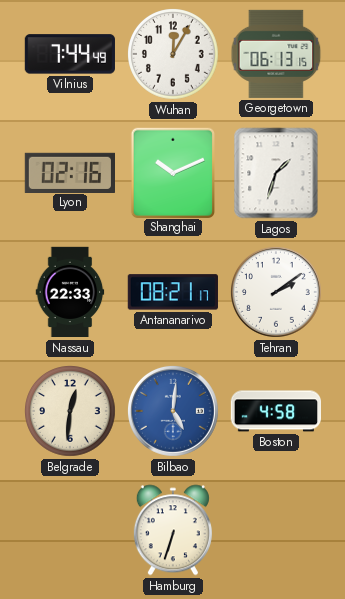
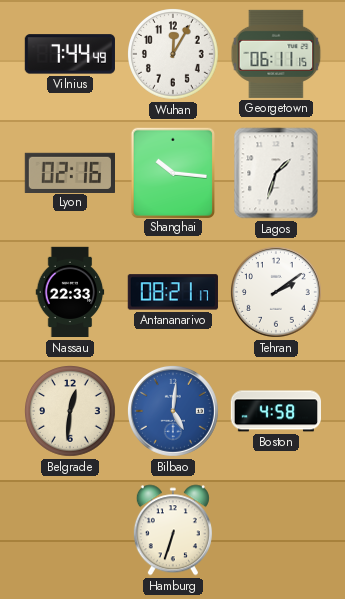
Georgetown: 06:13 -> 06:11 (276, 54)
Shanghai: 10:11 -> 10:16 (172, 172)
